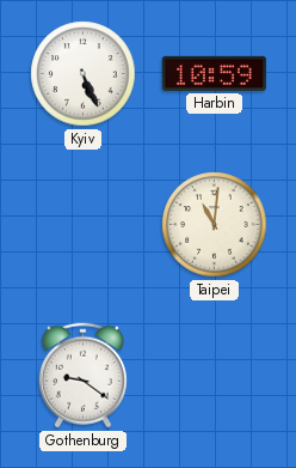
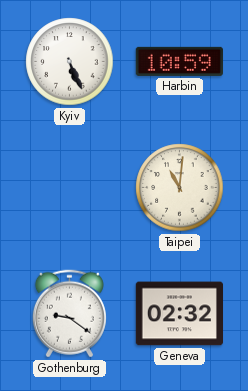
Geneva: none -> 02:32 (179, 314)
